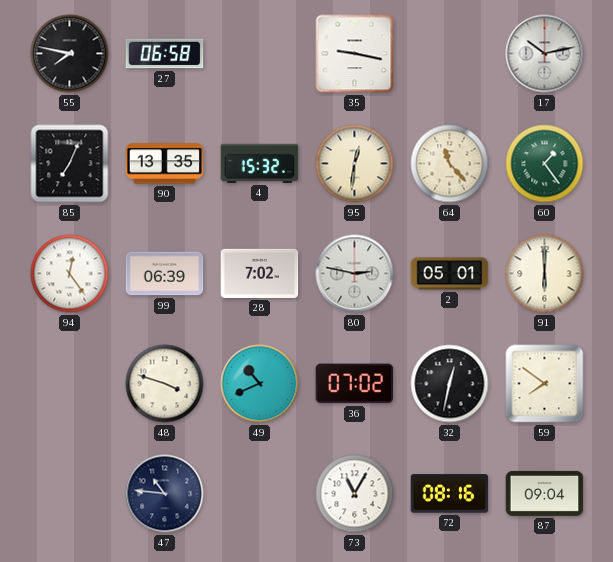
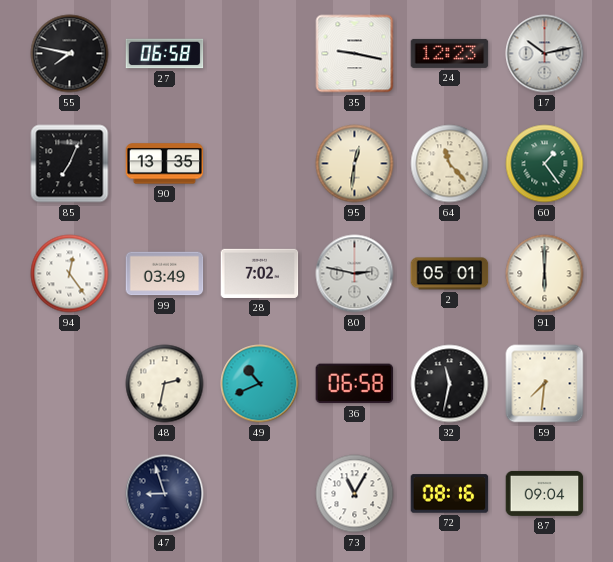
24: none -> 12:23 (450, 53)
4: 15:32 -> none (260, 163)
99: 06:39 -> 03:49 (165, 274)
48: 3:48 -> 2:32 (165, 384)
36: 07:02 -> 06:58 (355, 384)
32: 12:32 -> 11:32 (450, 384)
59: 7:51 -> 7:31 (545, 384)
47: 10:46 -> 8:57 (165, 494)
